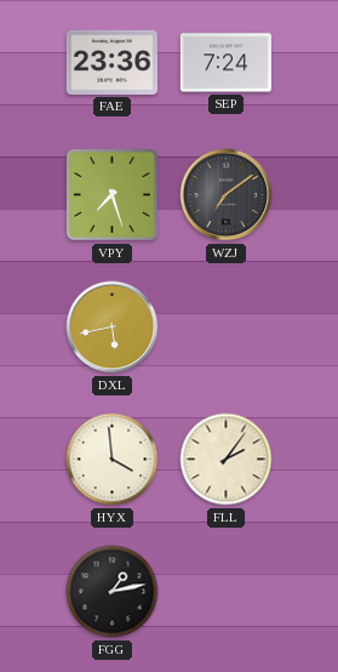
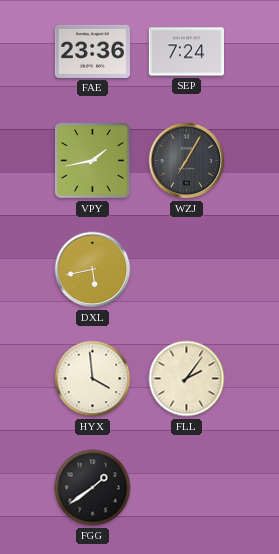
VPY: 7:27 -> 1:43 (93, 161)
WZJ: 7:09 -> 7:05 (187, 161)
FGG: 1:13 -> 1:39 (93, 488)
